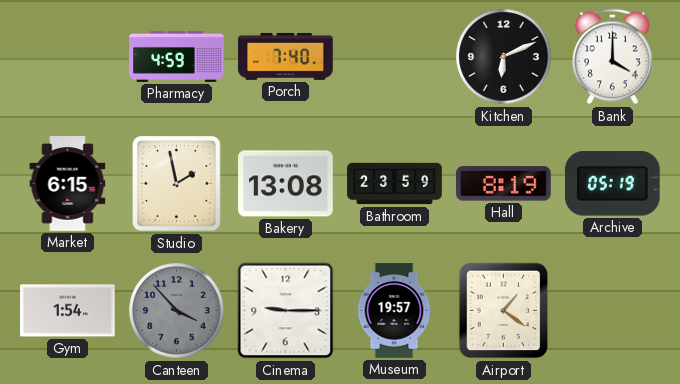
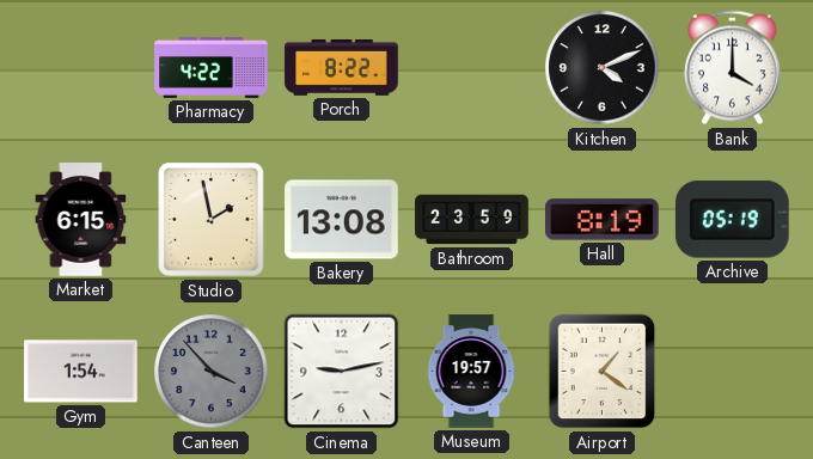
Pharmacy: 4:59 -> 4:22 (212, 67)
Porch: 7:40 -> 8:22 (342, 67)
Kitchen: 6:11 -> 4:11 (603, 68)
Cinema: 9:15 -> 9:13 (342, 372)
